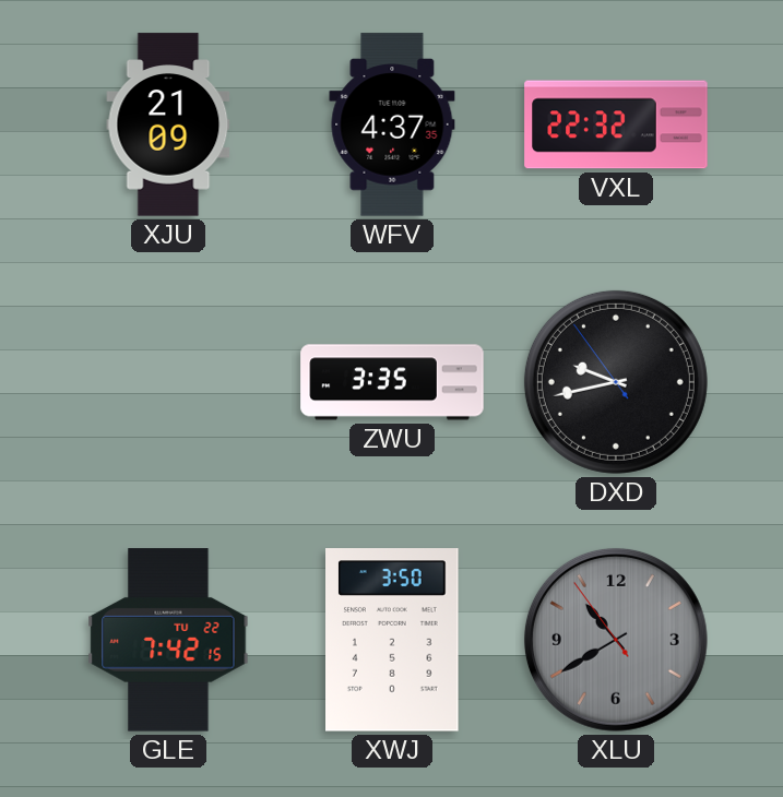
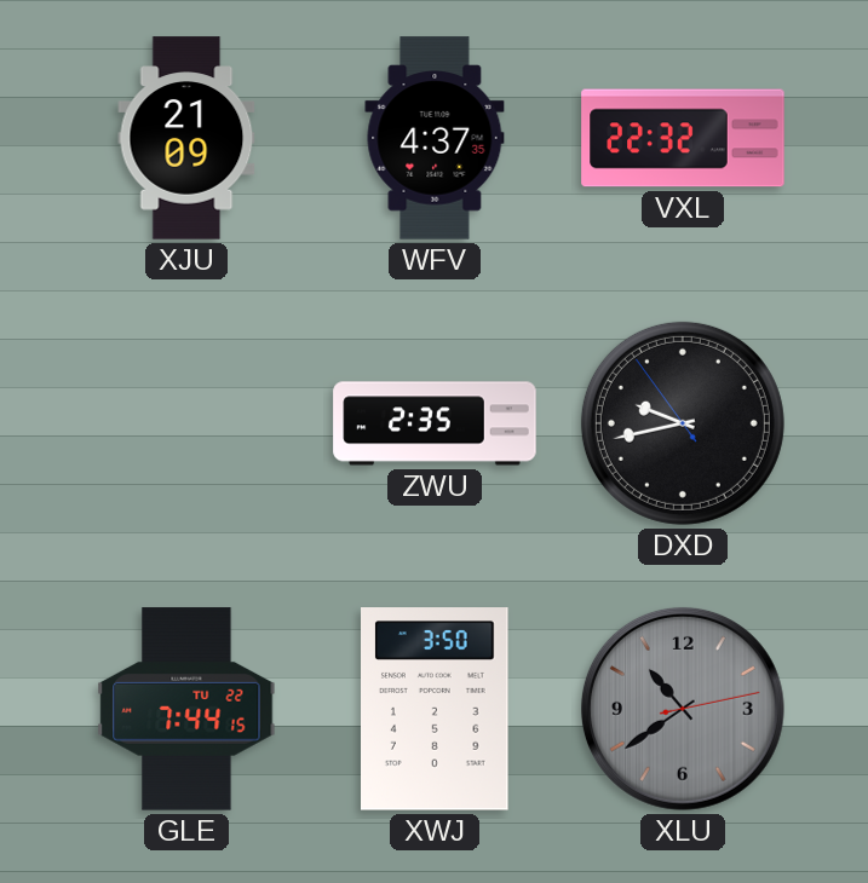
ZWU: 3:35 -> 2:35 (435, 423)
GLE: 7:42 -> 7:44 (186, 709)
XLU: 10:39:54 -> 10:39:13 (683, 709)
